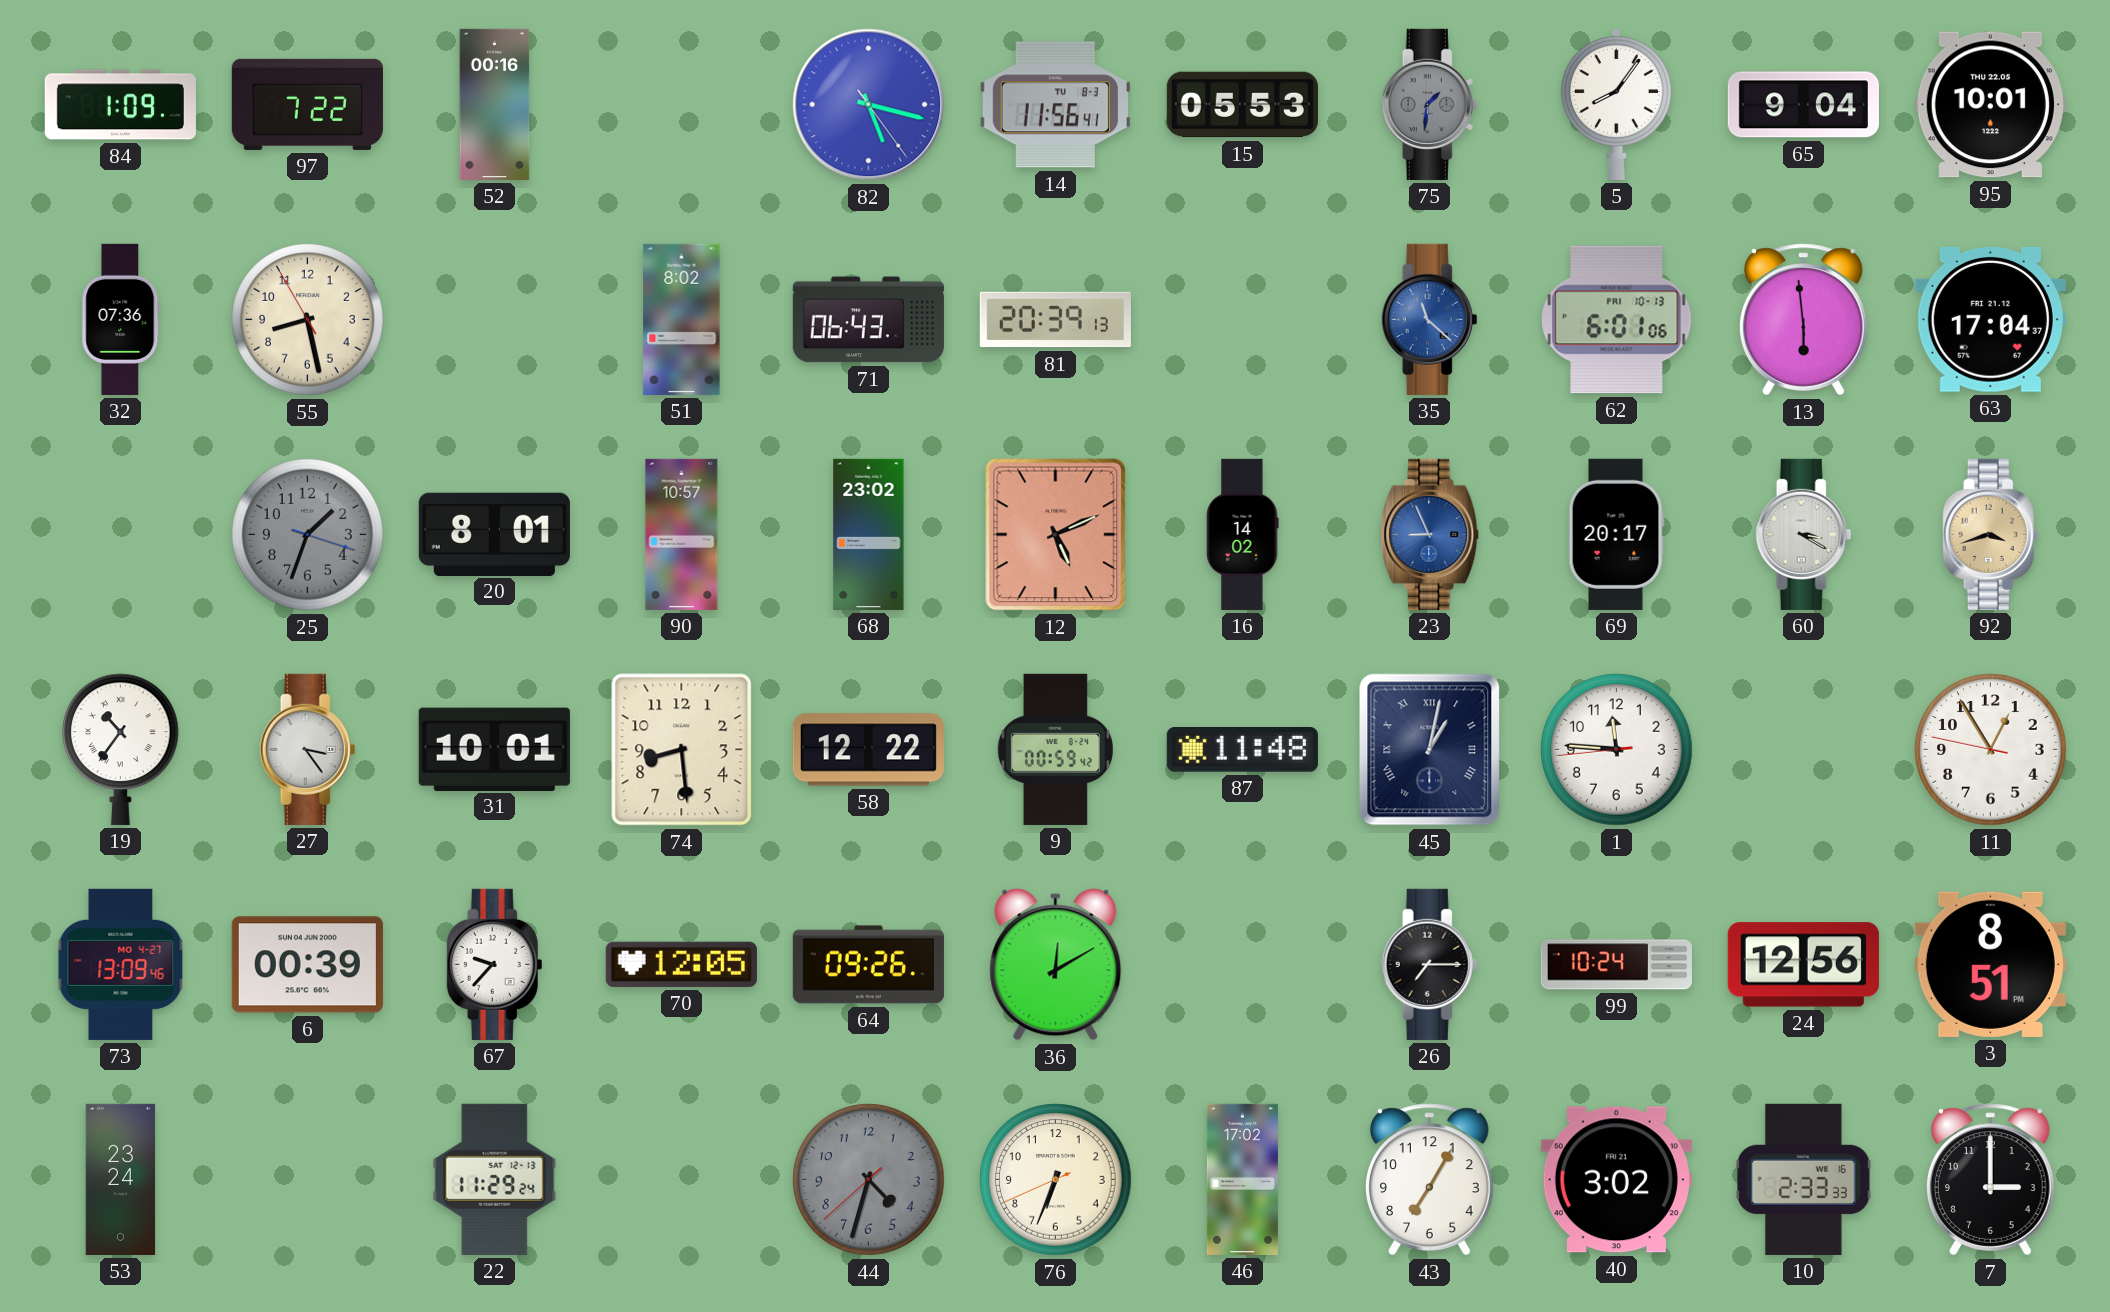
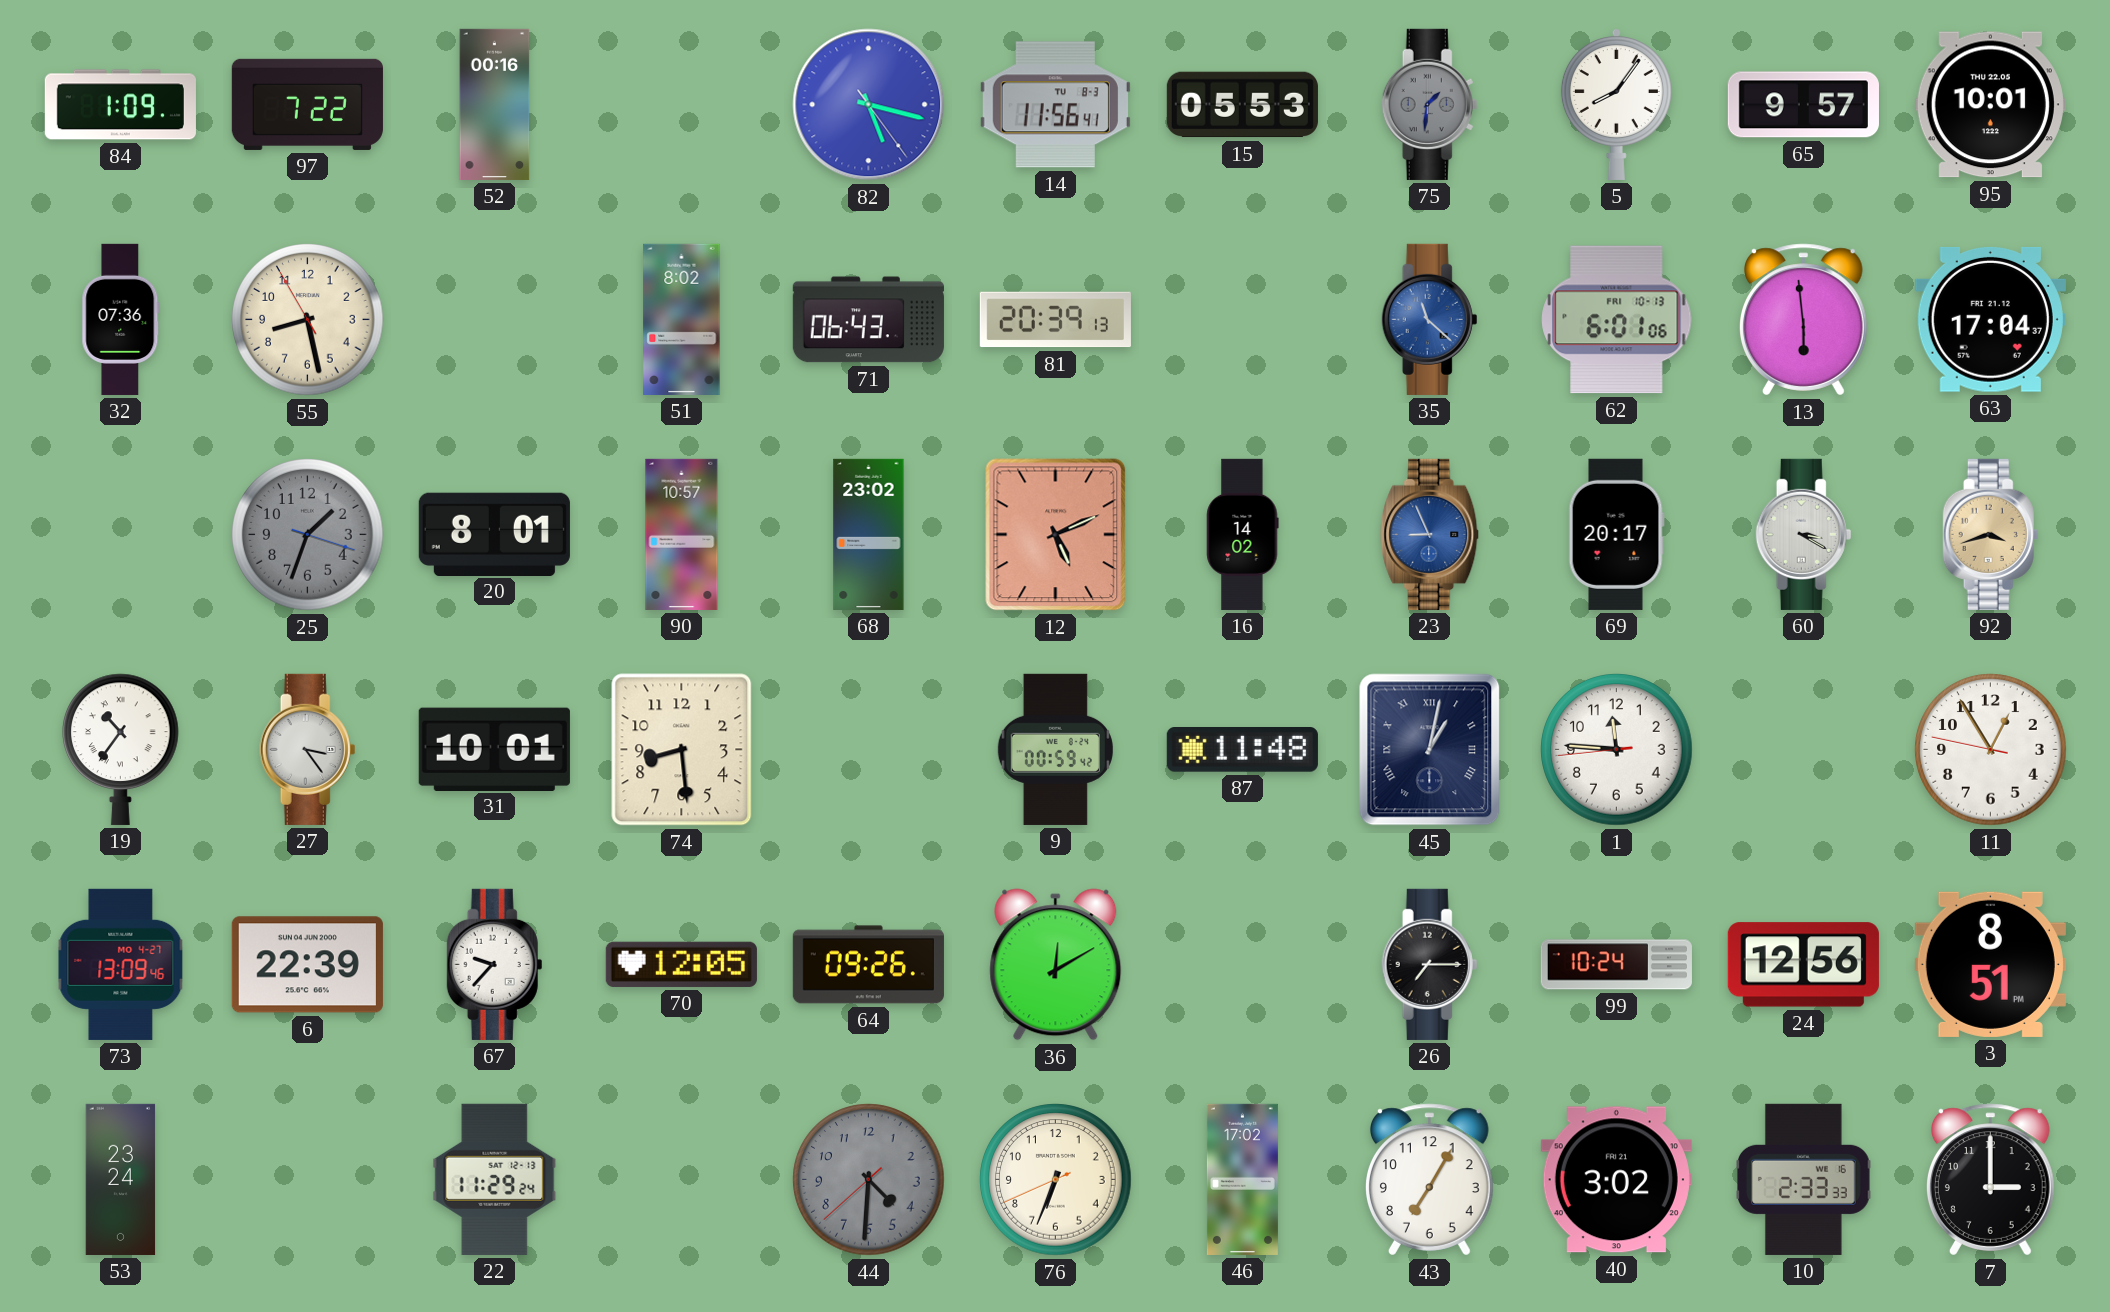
65: 9:04 -> 9:57 (1803, 105)
58: 12:22 -> none (868, 750)
6: 00:39 -> 22:39 (307, 965)
44: 4:32 -> 4:30 (869, 1180)
